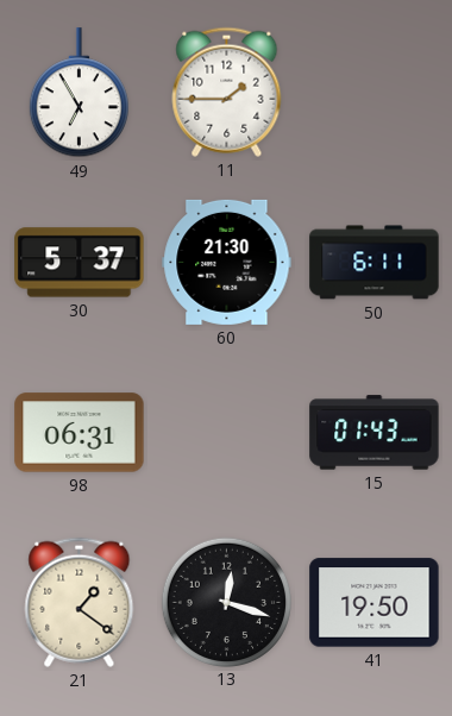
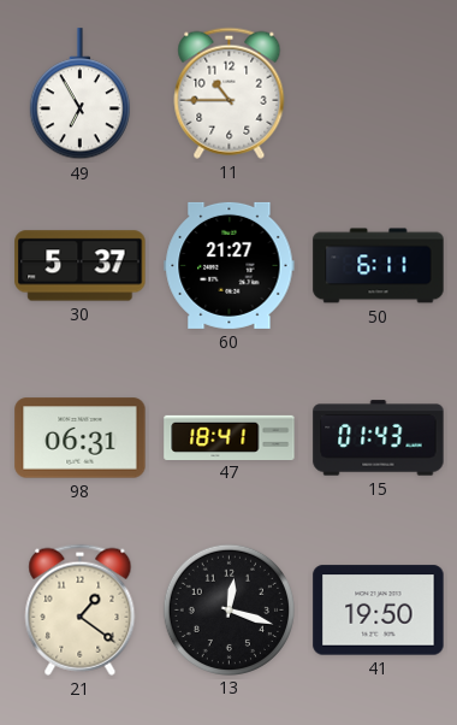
11: 1:45 -> 10:45 (230, 93)
60: 21:30 -> 21:27 (230, 265)
47: none -> 18:41 (230, 437)
